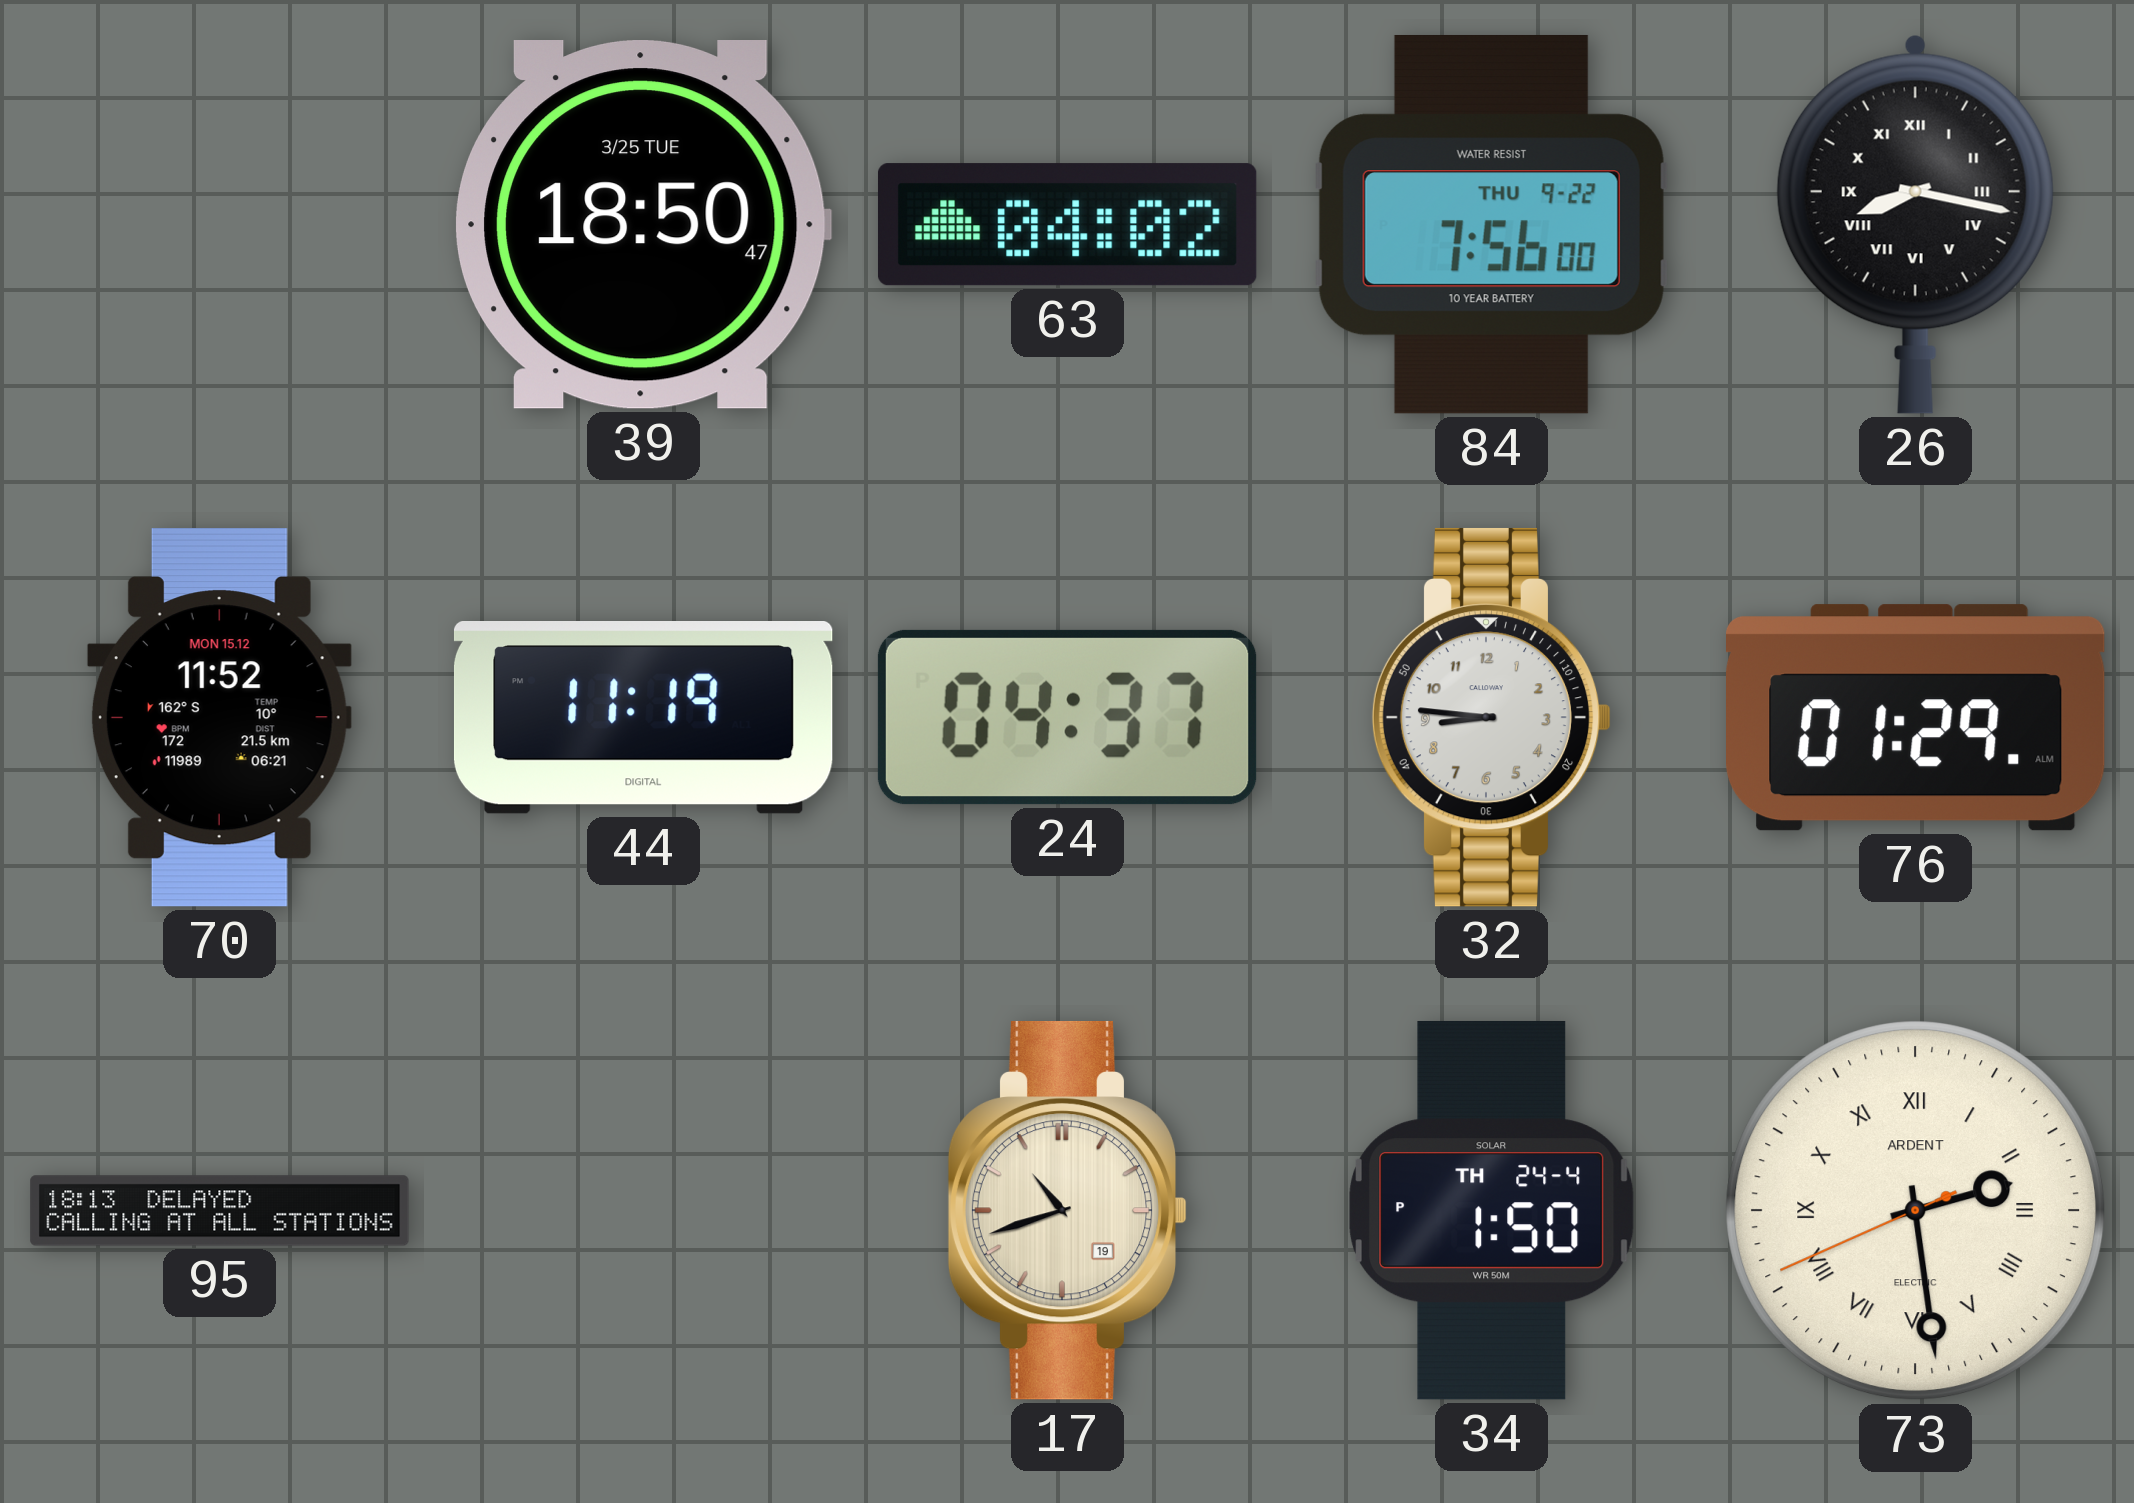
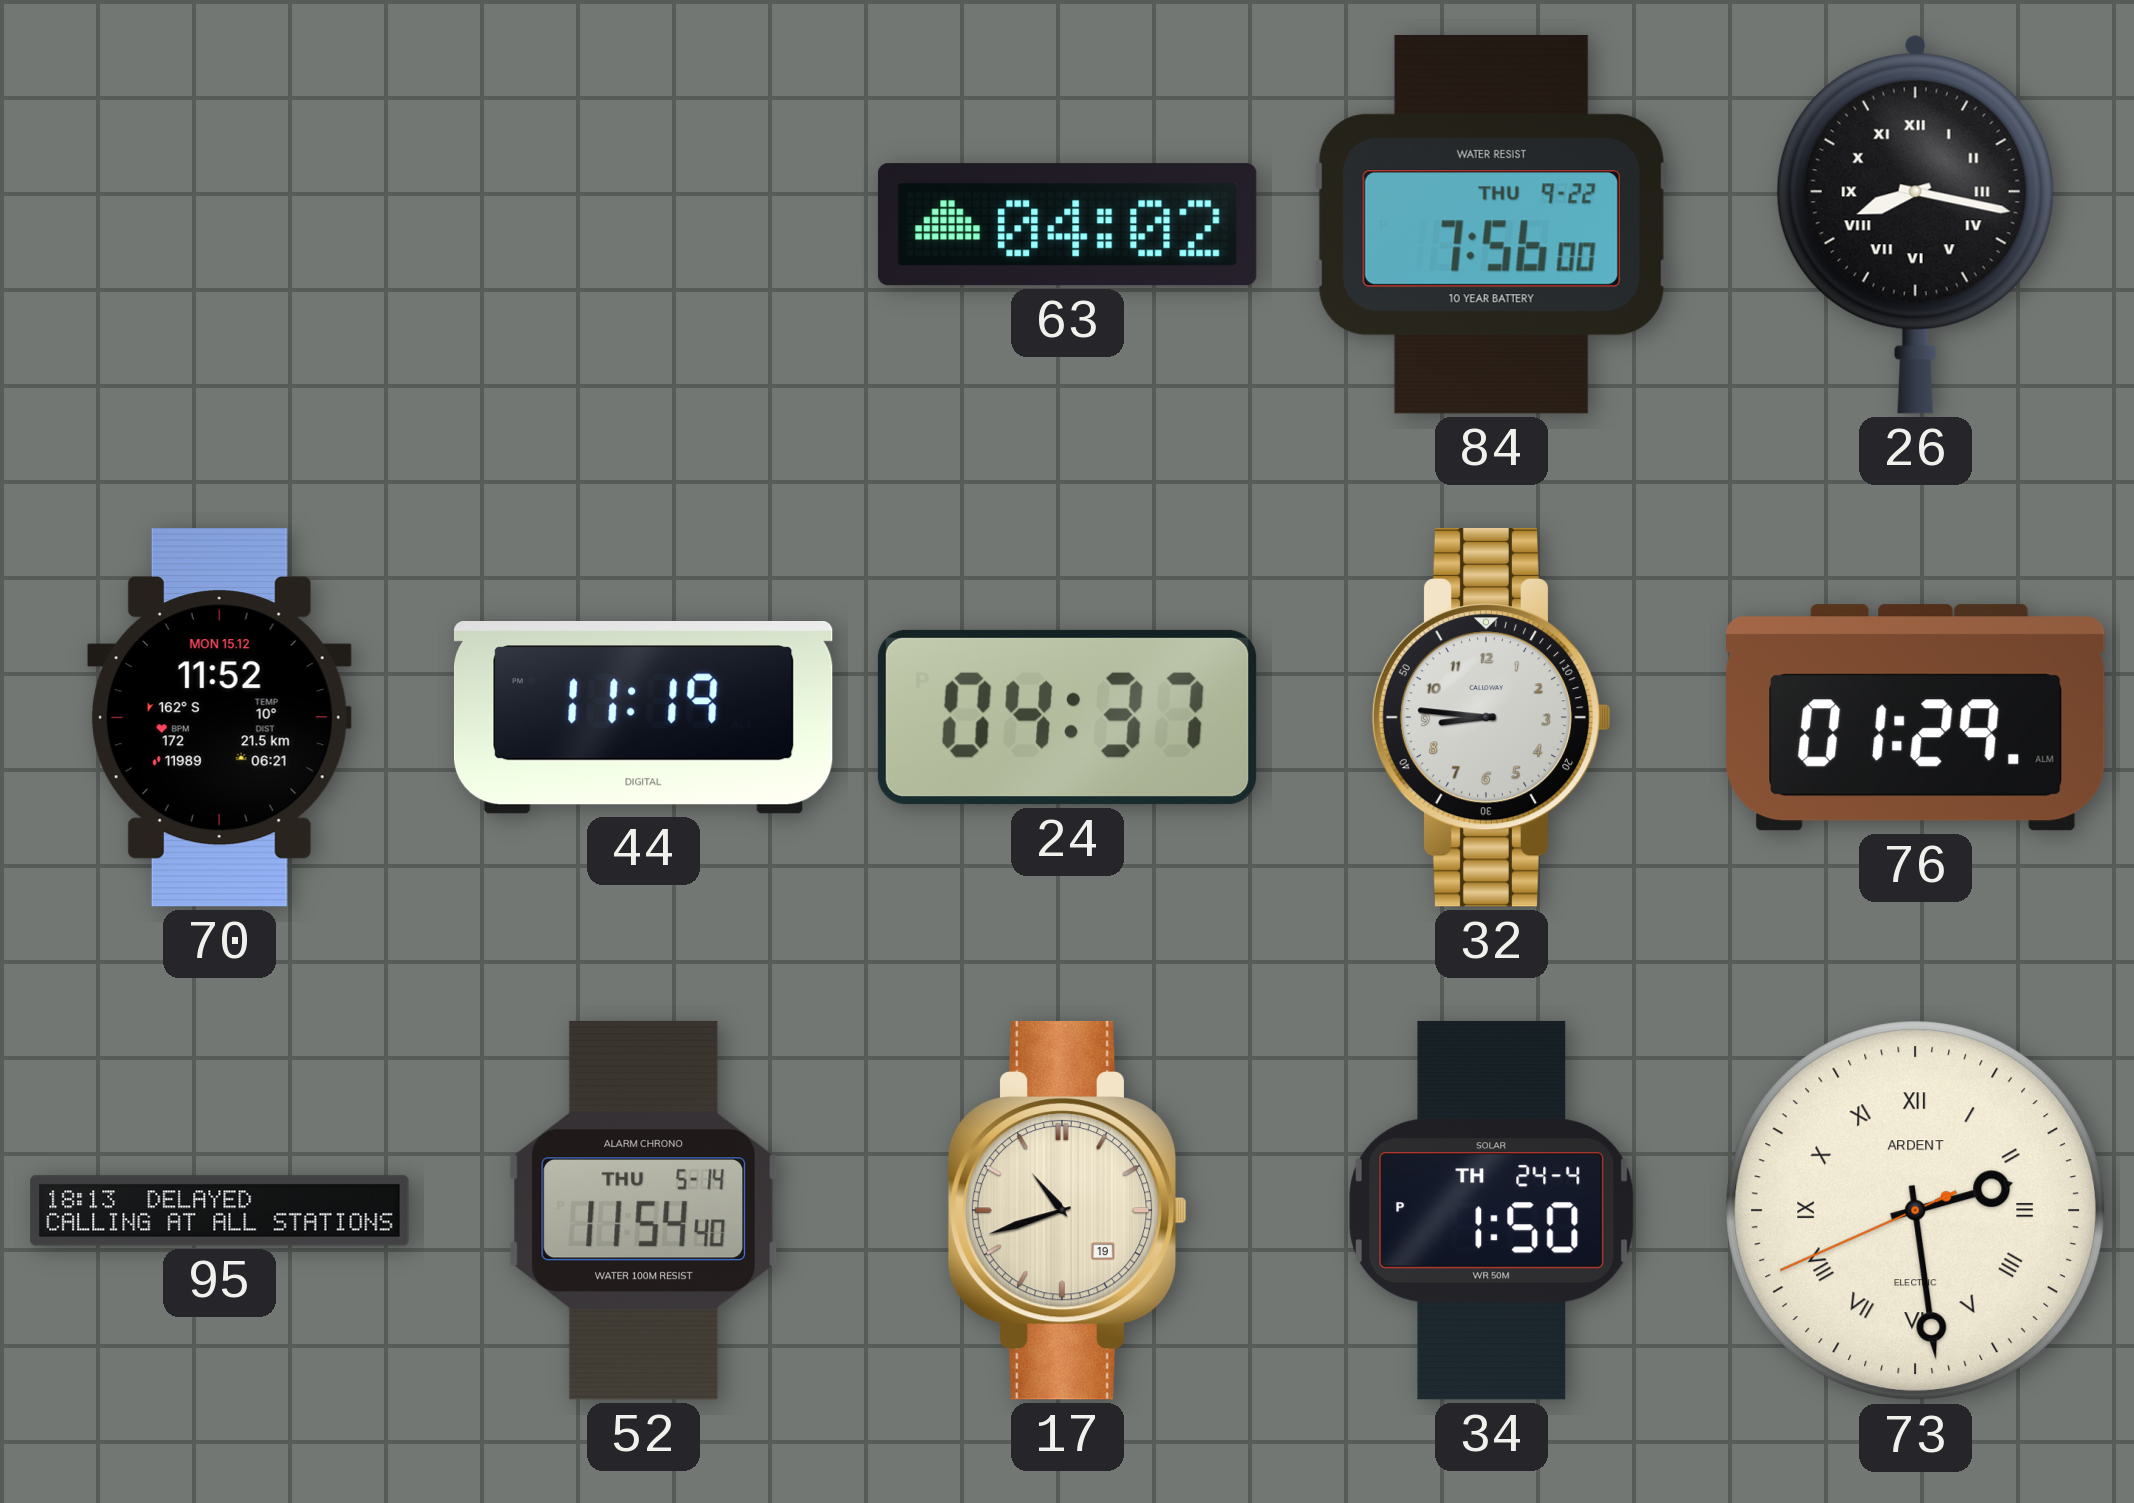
39: 18:50 -> none (643, 225)
52: none -> 11:54 (644, 1210)
